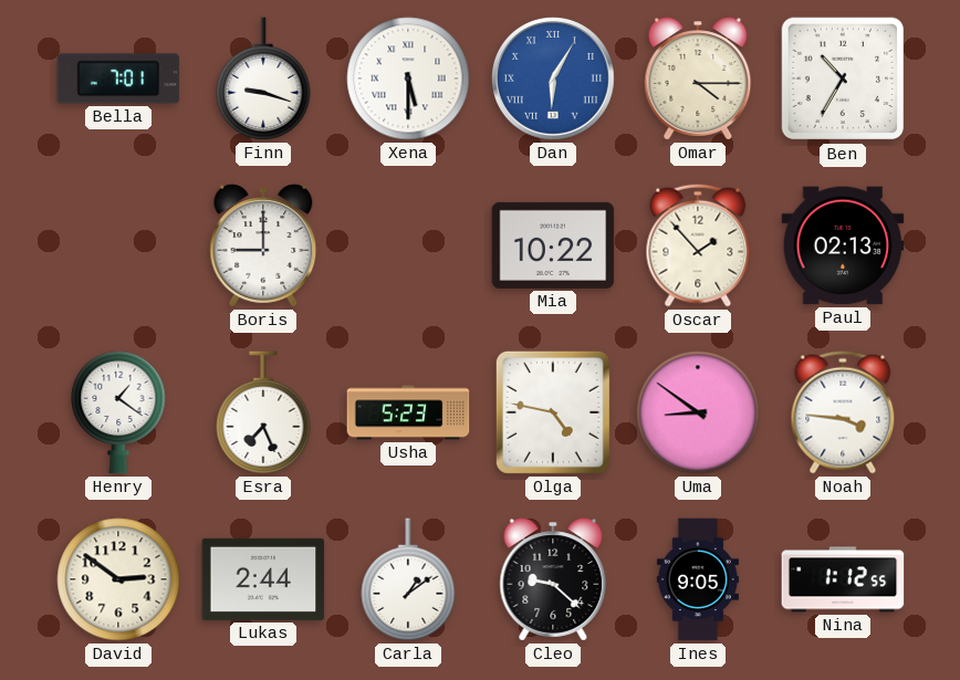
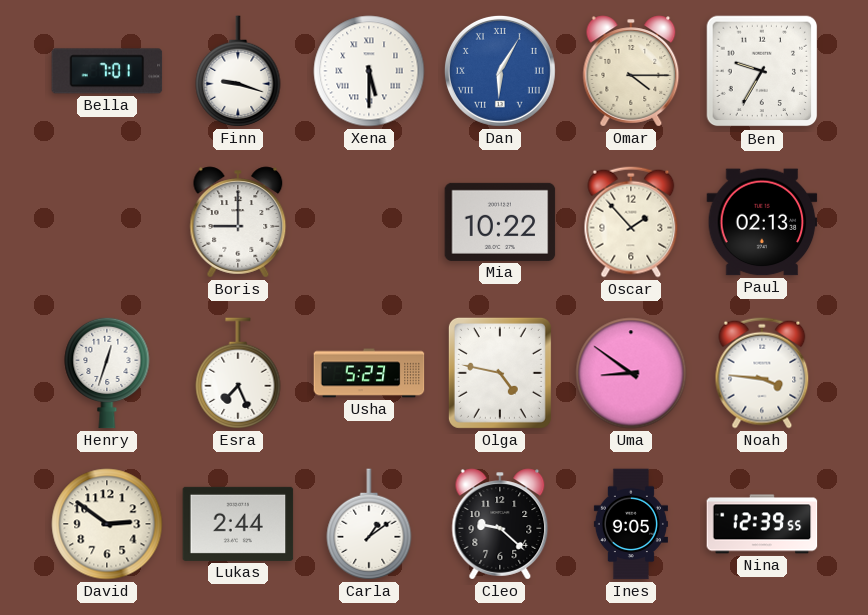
Ben: 10:35 -> 9:35 (762, 71)
Henry: 1:21 -> 12:33 (107, 373)
Nina: 1:12 -> 12:39 (762, 524)
